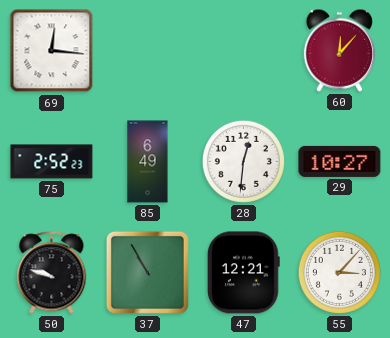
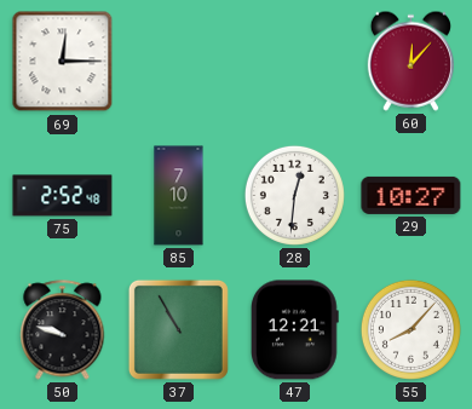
69: 12:16 -> 12:15 (63, 62)
75: 2:52:23 -> 2:52:48 (63, 196)
85: 6:49 -> 7:10 (179, 196)
55: 3:07 -> 8:07 (410, 329)
